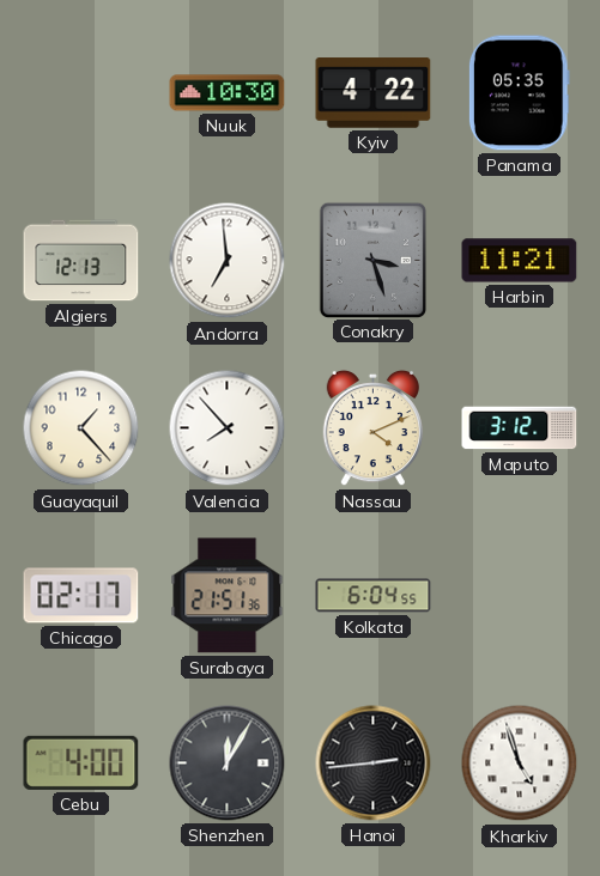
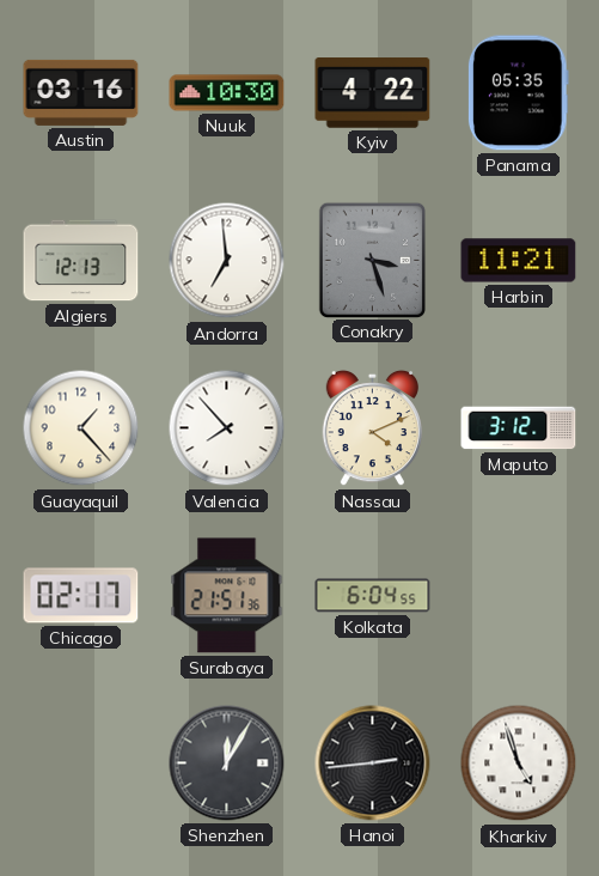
Austin: none -> 03:16 (81, 92)
Cebu: 4:00 -> none (81, 762)
